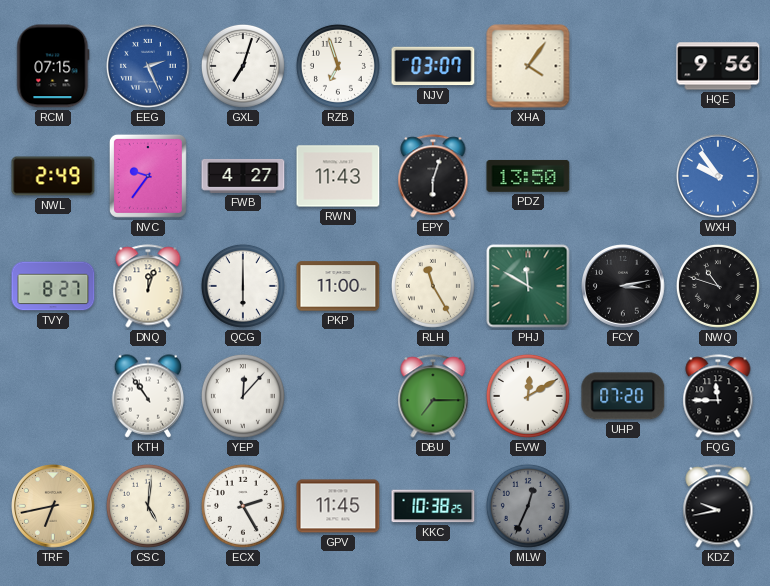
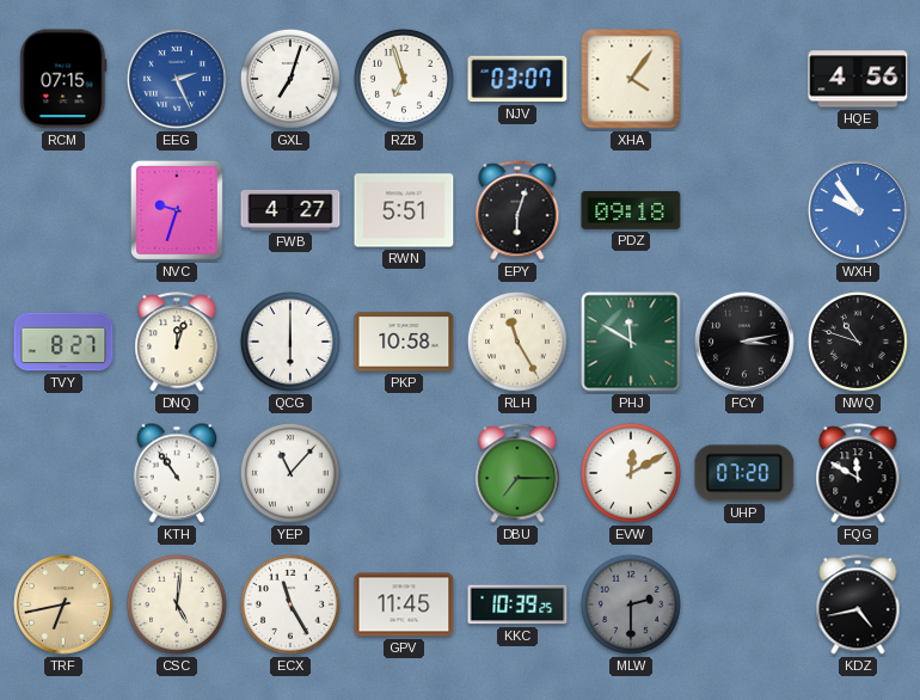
HQE: 9:56 -> 4:56 (858, 79)
NWL: 2:49 -> none (53, 176)
NVC: 9:36 -> 9:33 (177, 210)
RWN: 11:43 -> 5:51 (404, 210)
PDZ: 13:50 -> 09:18 (631, 210)
PKP: 11:00 -> 10:58 (404, 342)
YEP: 12:07 -> 11:07 (290, 473)
FQG: 11:45 -> 11:50 (858, 473)
ECX: 2:25 -> 11:25 (290, 604)
KKC: 10:38 -> 10:39 (517, 604)
MLW: 12:34 -> 2:30 (631, 604)
KDZ: 9:43 -> 4:43 (858, 604)
